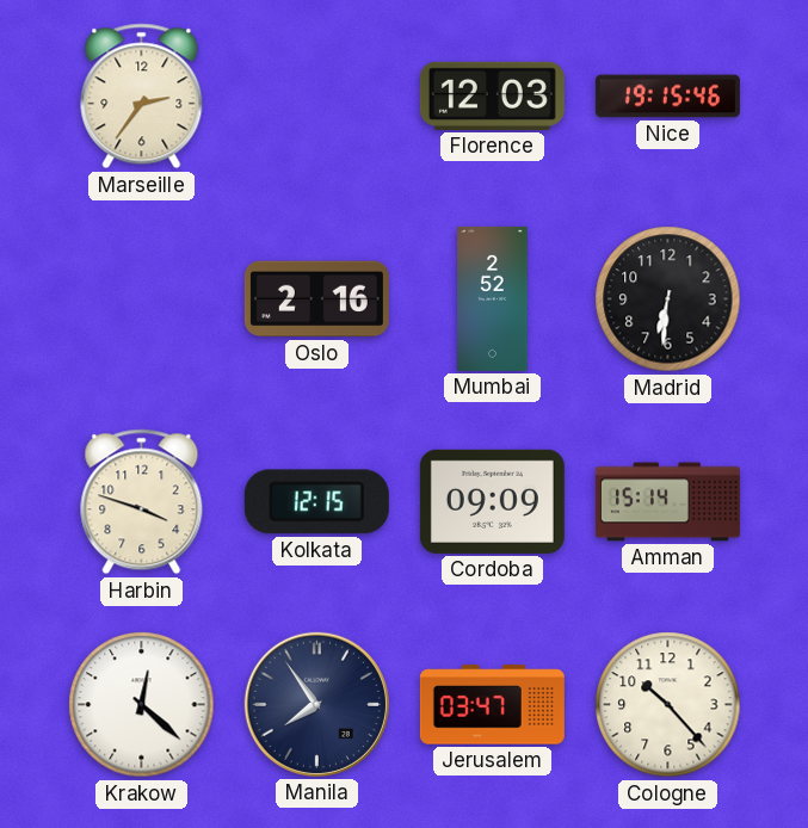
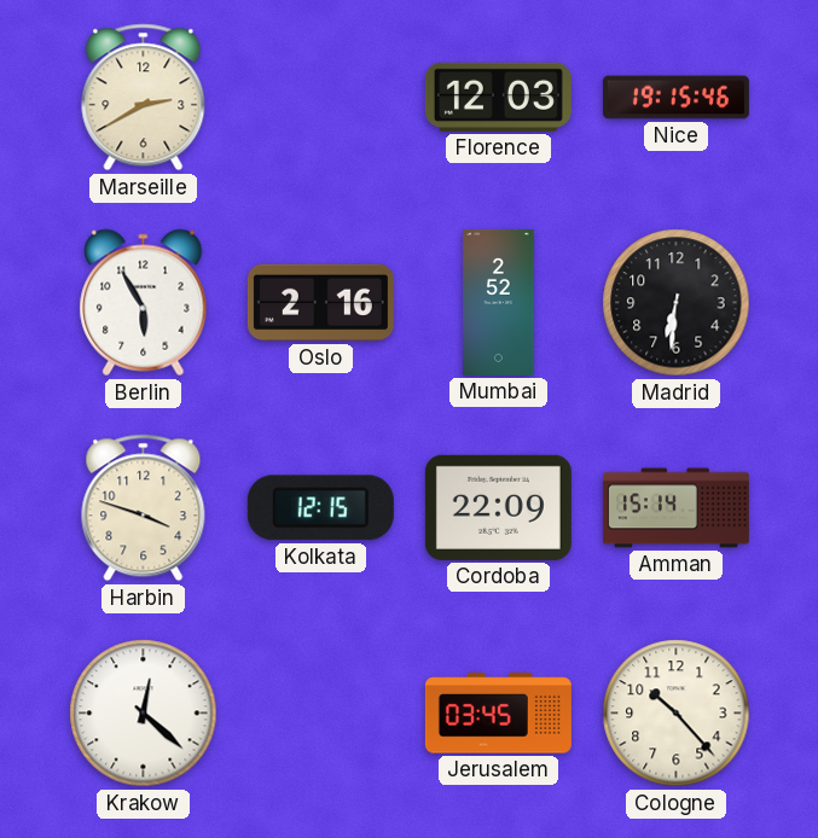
Marseille: 2:36 -> 2:40 (144, 98)
Berlin: none -> 5:55 (144, 303)
Cordoba: 09:09 -> 22:09 (498, 507)
Manila: 7:54 -> none (316, 704)
Jerusalem: 03:47 -> 03:45 (498, 714)
